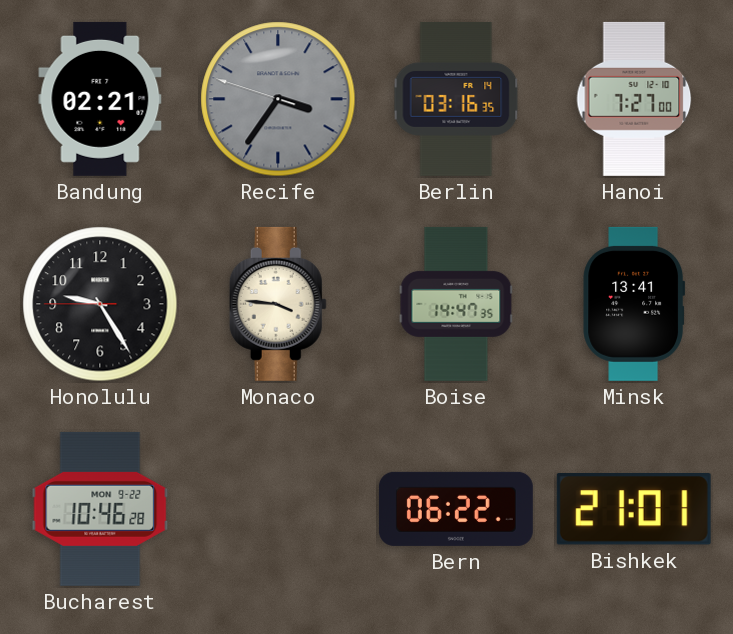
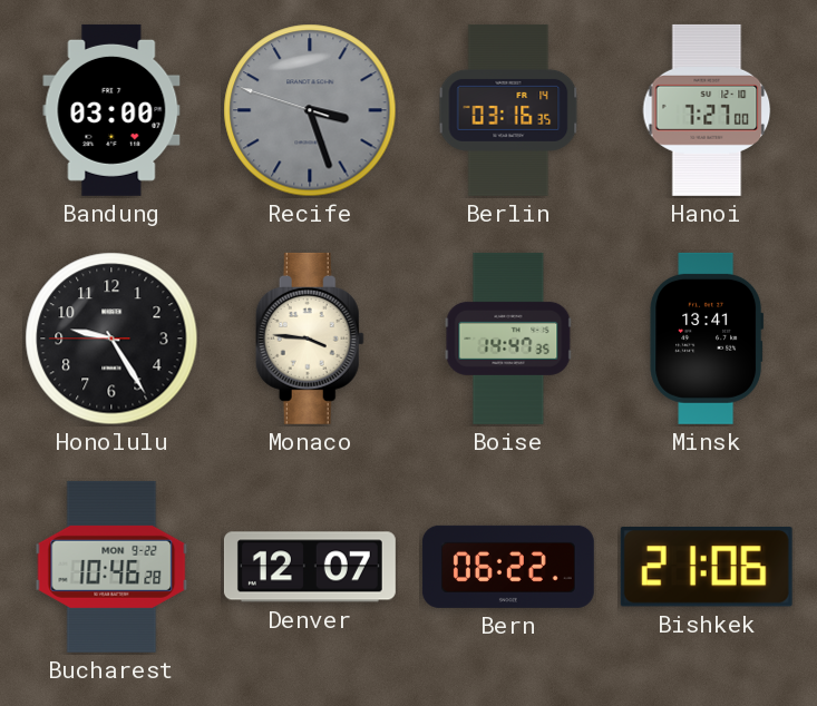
Bandung: 02:21 -> 03:00 (111, 110)
Recife: 3:35 -> 3:26 (310, 110)
Denver: none -> 12:07 (310, 567)
Bishkek: 21:01 -> 21:06 (707, 568)
